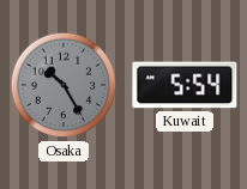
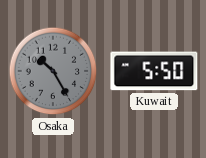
Kuwait: 5:54 -> 5:50 (154, 71)
